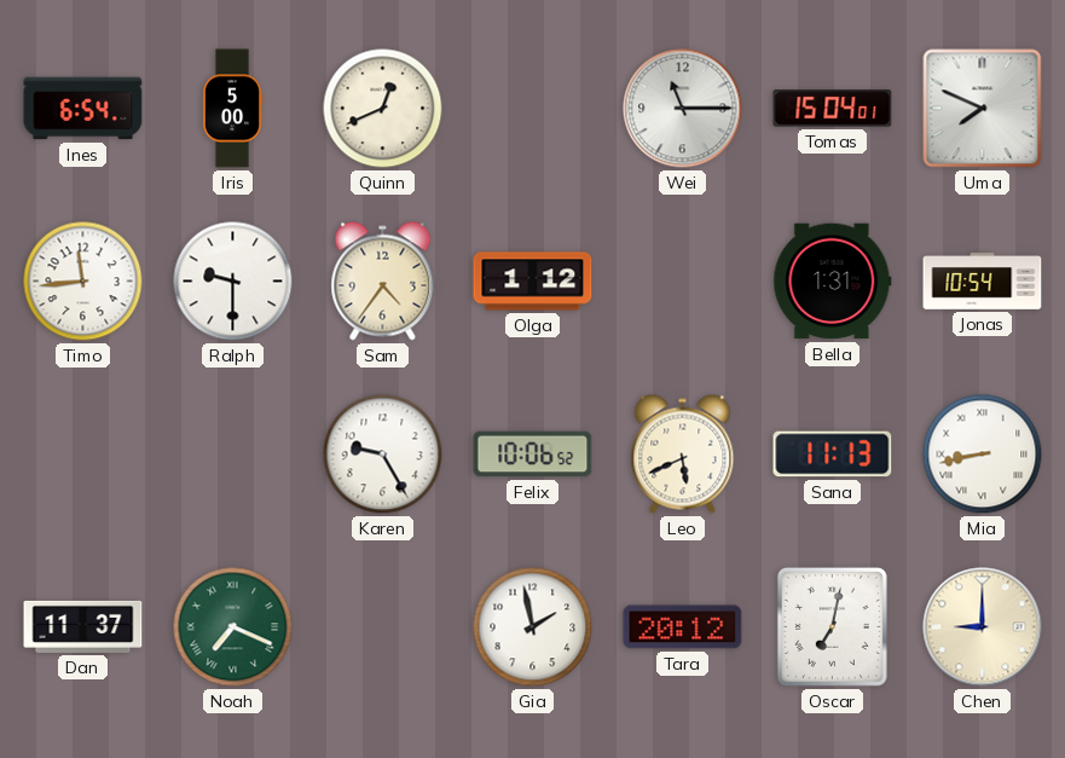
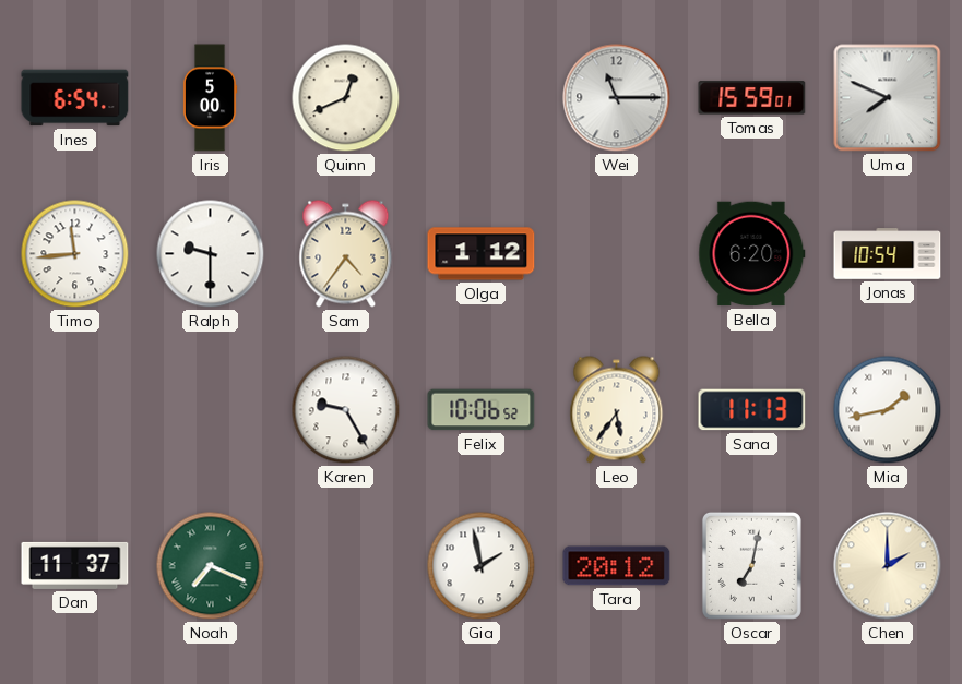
Tomas: 15:04 -> 15:59 (752, 98)
Bella: 1:31 -> 6:20 (752, 254)
Leo: 5:41 -> 5:36 (617, 410)
Mia: 8:43 -> 1:43 (888, 410)
Chen: 9:00 -> 2:00 (888, 566)
